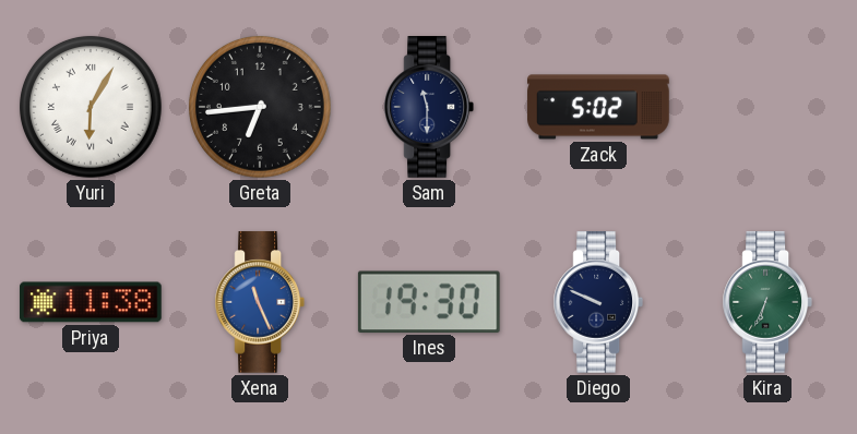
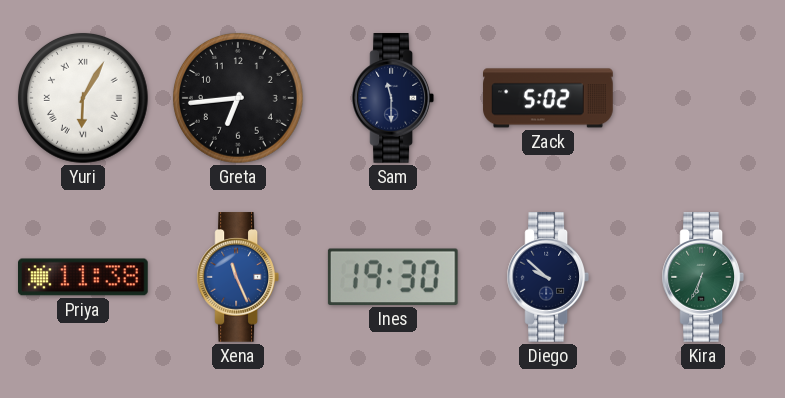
Diego: 9:49 -> 9:52 (547, 277)
